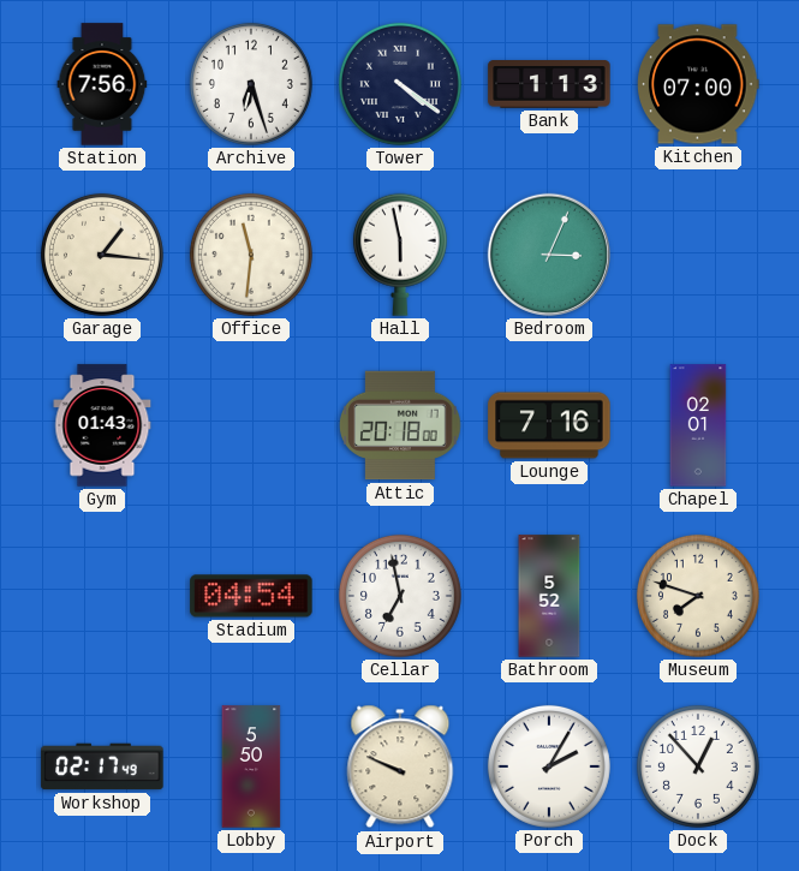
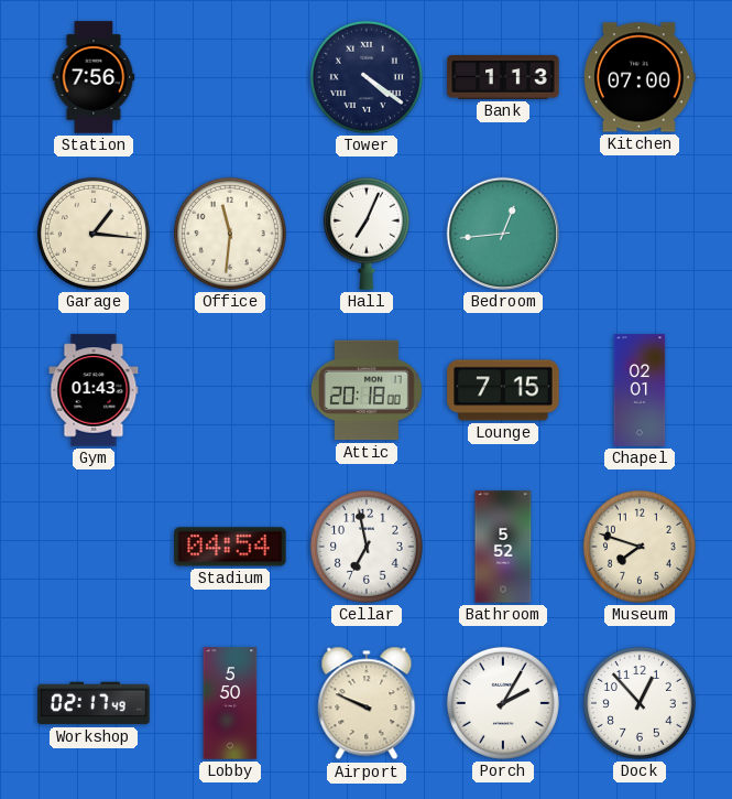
Archive: 6:27 -> none (251, 84)
Hall: 5:58 -> 7:04 (367, 234)
Bedroom: 3:04 -> 12:44 (503, 234)
Lounge: 7:16 -> 7:15 (503, 390)
